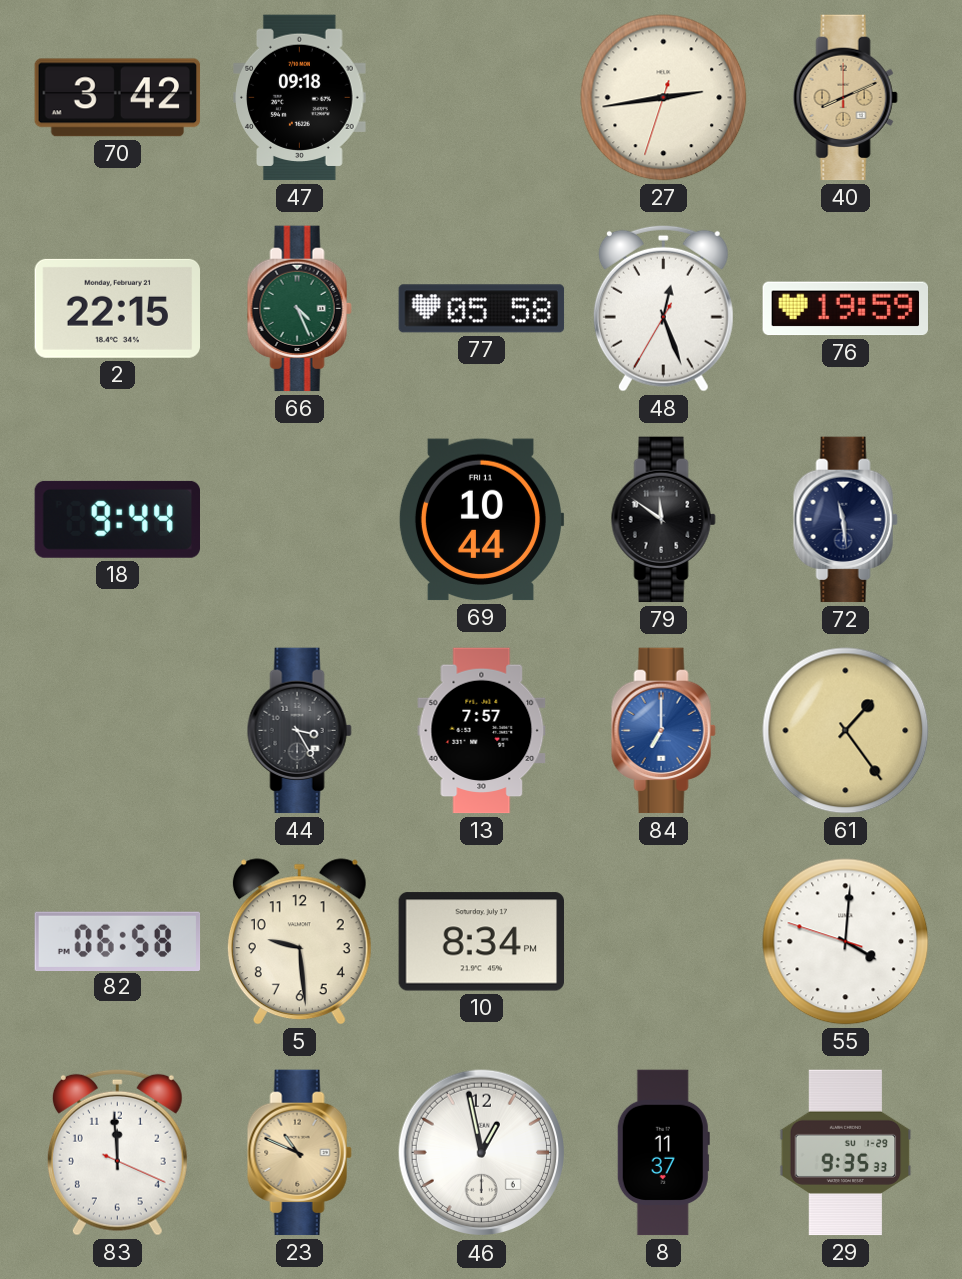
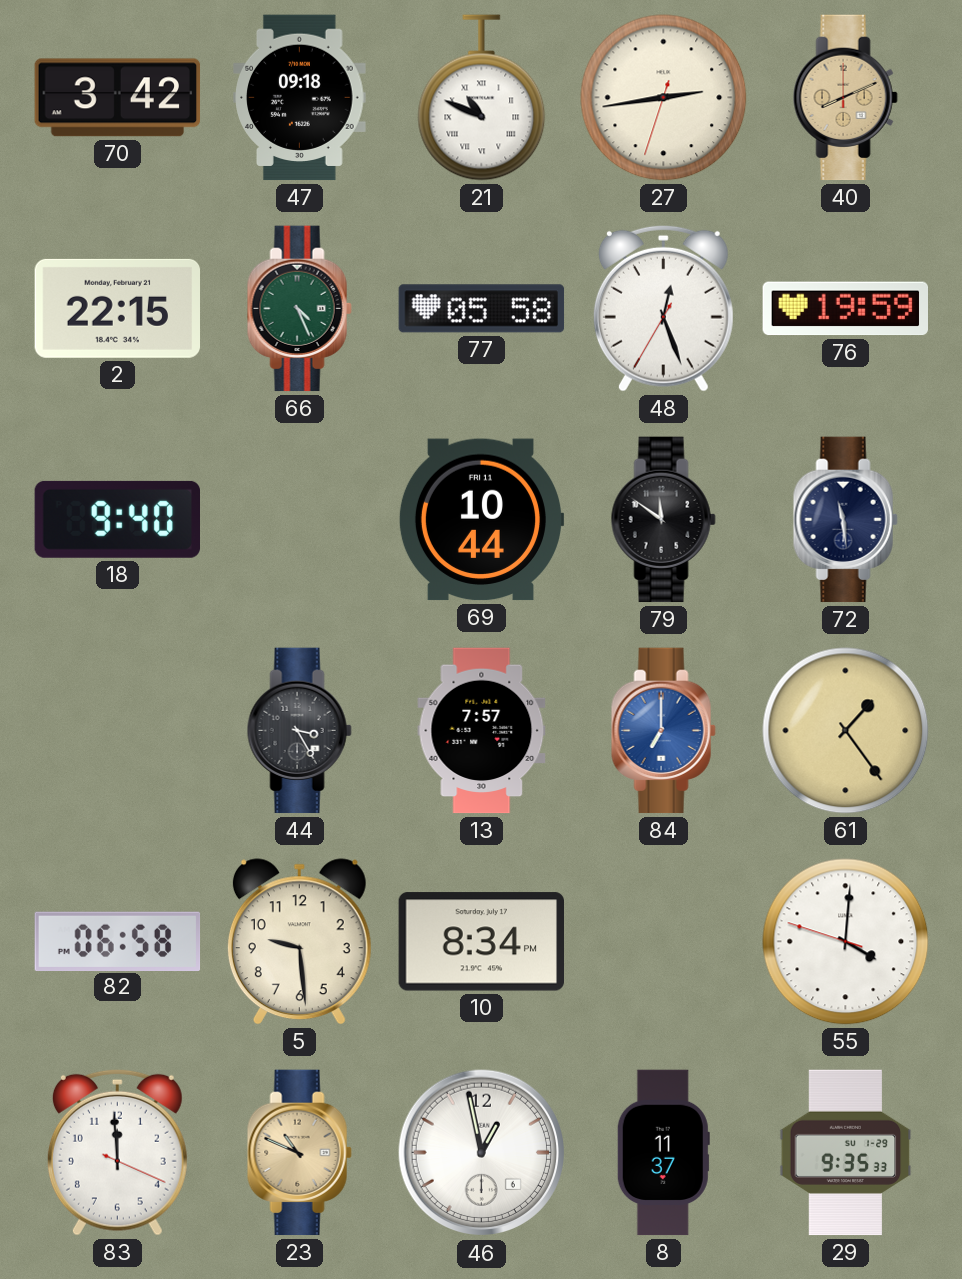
21: none -> 10:49 (482, 98)
18: 9:44 -> 9:40 (117, 519)
